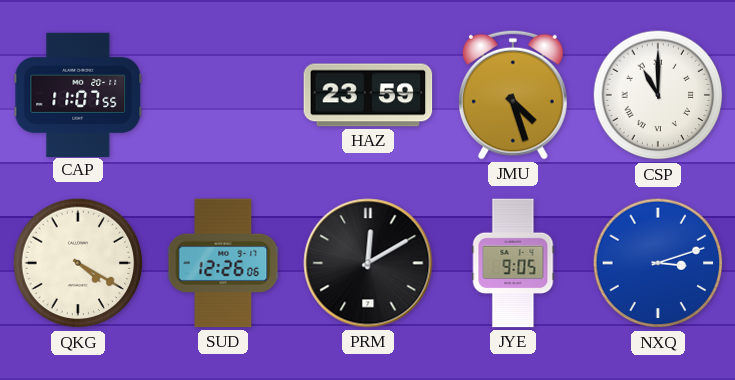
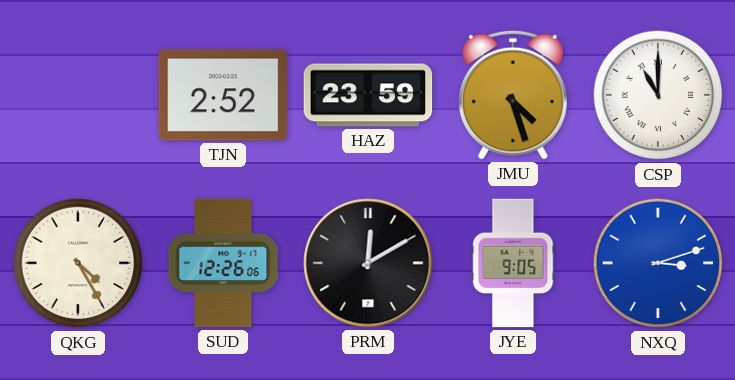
CAP: 11:07 -> none (78, 94)
TJN: none -> 2:52 (223, 95)
QKG: 4:20 -> 4:25 (78, 263)
